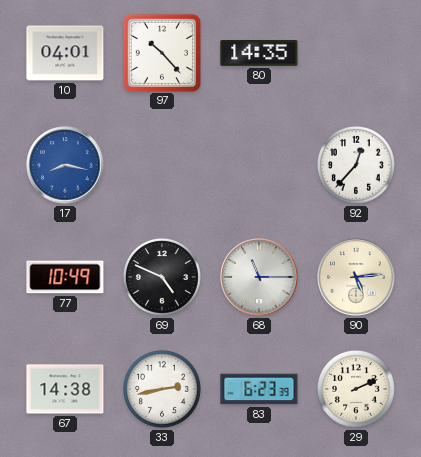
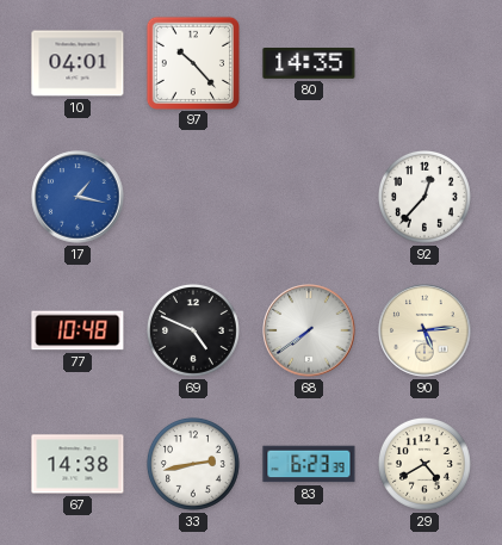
17: 8:17 -> 1:17 (78, 197)
77: 10:49 -> 10:48 (78, 330)
68: 11:15 -> 7:39 (309, 330)
29: 2:11 -> 4:40 (424, 464)
